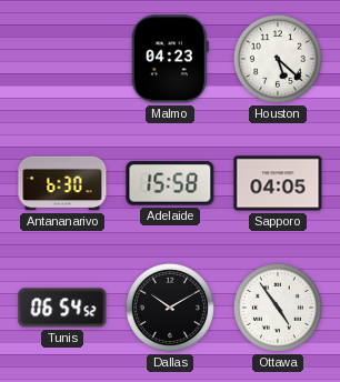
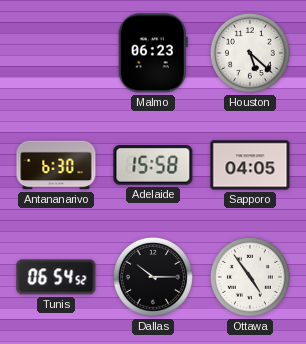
Malmo: 04:23 -> 06:23 (153, 53)
Dallas: 10:10 -> 10:15 (153, 277)
